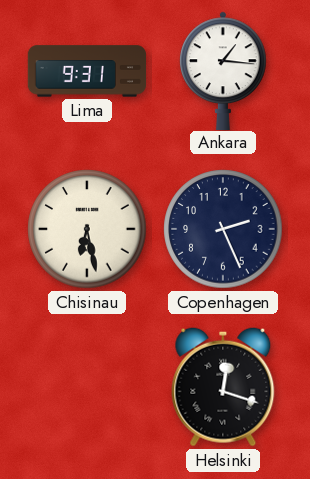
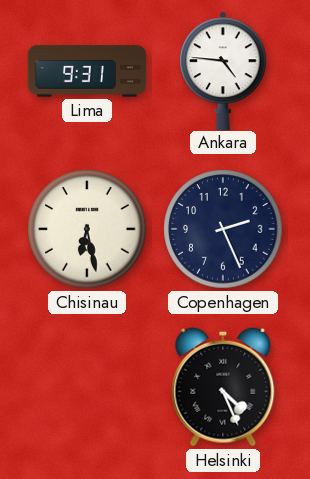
Ankara: 1:16 -> 4:46 (223, 70)
Helsinki: 12:18 -> 4:26 (223, 387)
